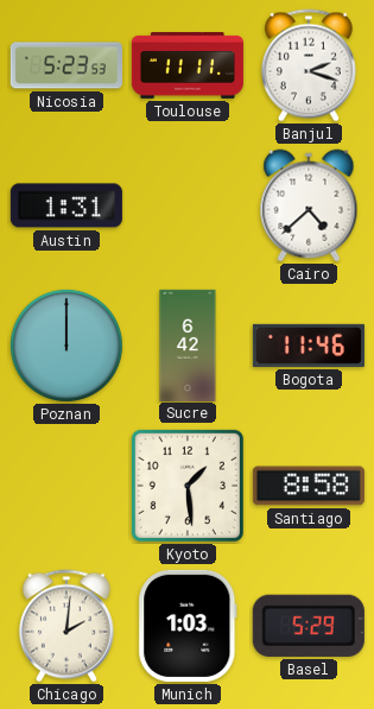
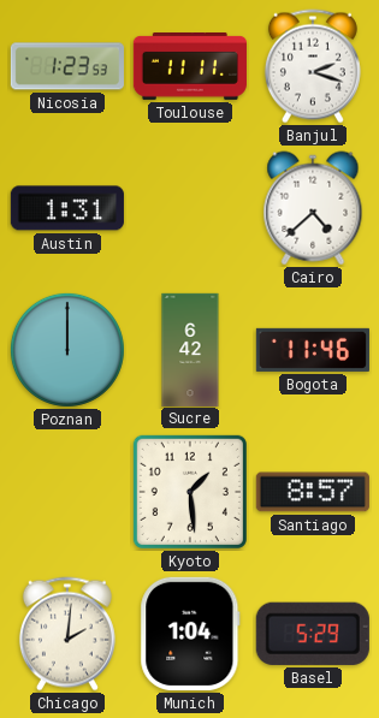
Nicosia: 5:23 -> 1:23 (67, 66)
Santiago: 8:58 -> 8:57 (313, 492)
Munich: 1:03 -> 1:04 (190, 634)
